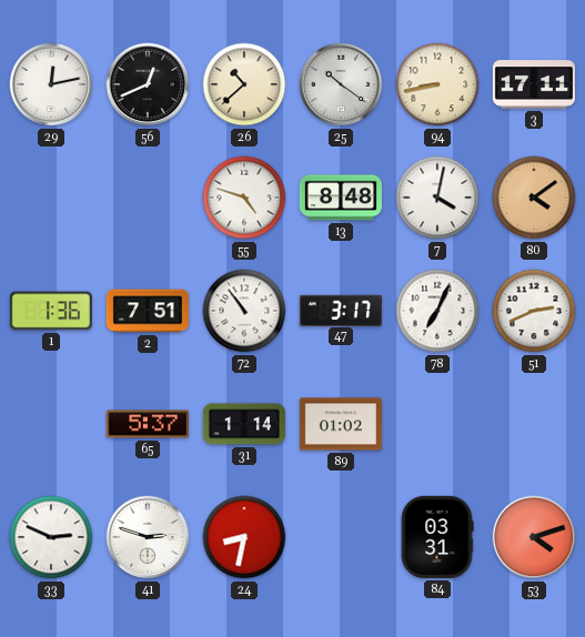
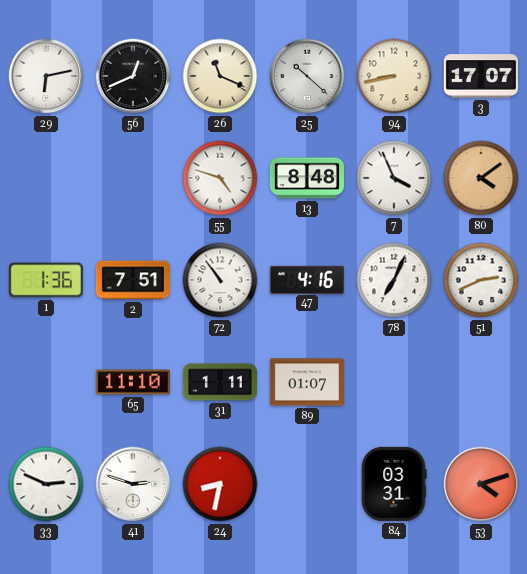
29: 12:13 -> 6:13 (46, 76)
26: 10:38 -> 11:19 (220, 76)
25: 10:21 -> 10:22 (307, 76)
3: 17:11 -> 17:07 (481, 76)
7: 4:02 -> 3:56 (394, 178)
47: 3:17 -> 4:16 (307, 279)
65: 5:37 -> 11:10 (133, 382)
31: 1:14 -> 1:11 (220, 382)
89: 01:02 -> 01:07 (307, 382)
